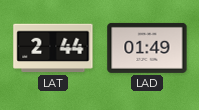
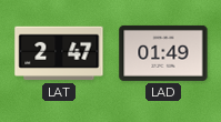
LAT: 2:44 -> 2:47 (59, 53)
